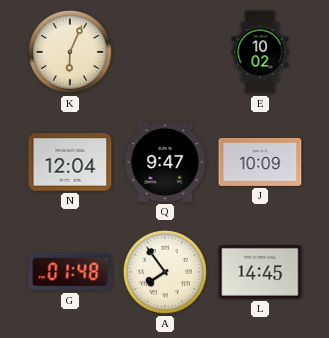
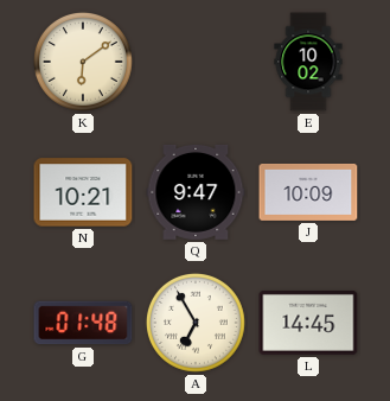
K: 6:04 -> 6:09 (83, 62)
N: 12:04 -> 10:21 (83, 192)
A: 7:54 -> 6:55 (196, 323)
